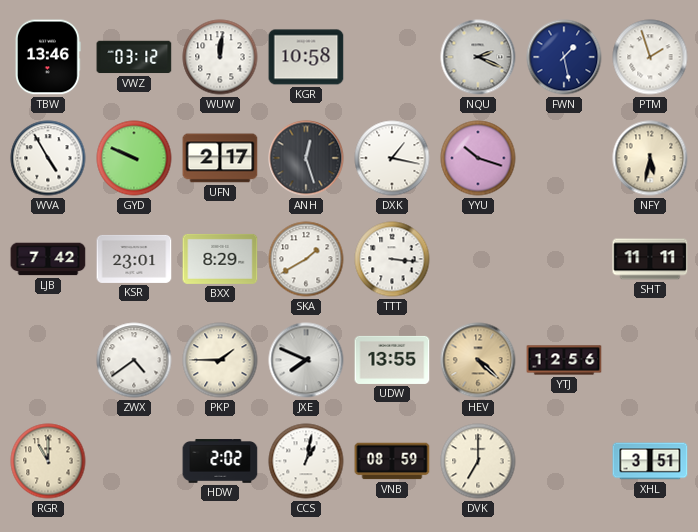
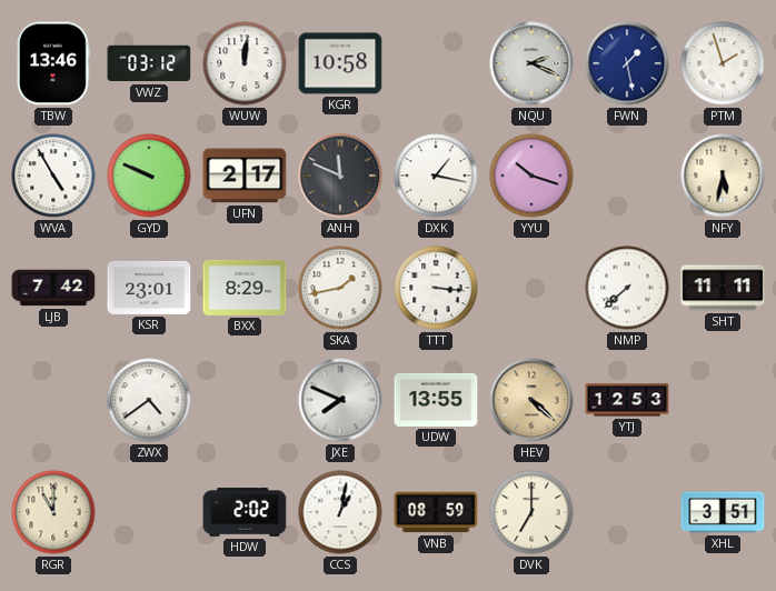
ANH: 12:27 -> 11:49 (340, 176)
SKA: 1:40 -> 1:43 (340, 288)
NMP: none -> 7:38 (627, 288)
PKP: 1:45 -> none (220, 360)
YTJ: 12:56 -> 12:53 (627, 400)
